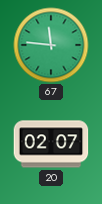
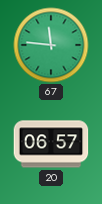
20: 02:07 -> 06:57 (51, 144)
